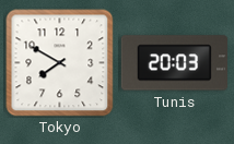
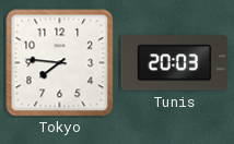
Tokyo: 7:50 -> 7:46 (60, 63)
